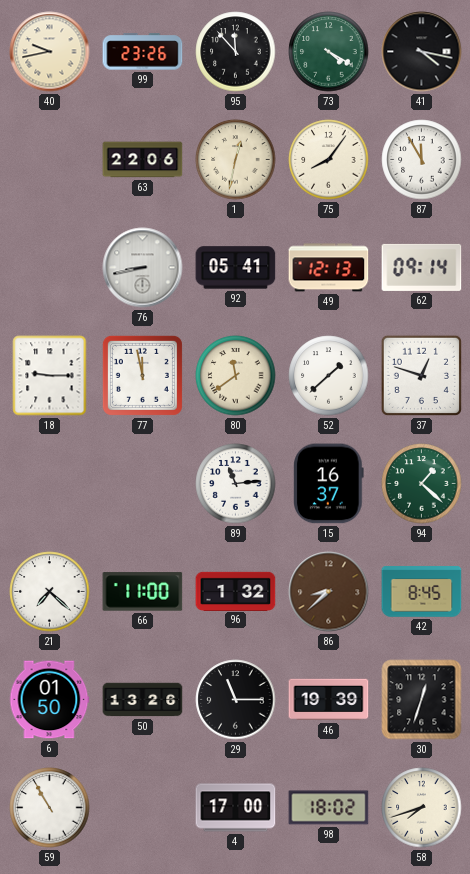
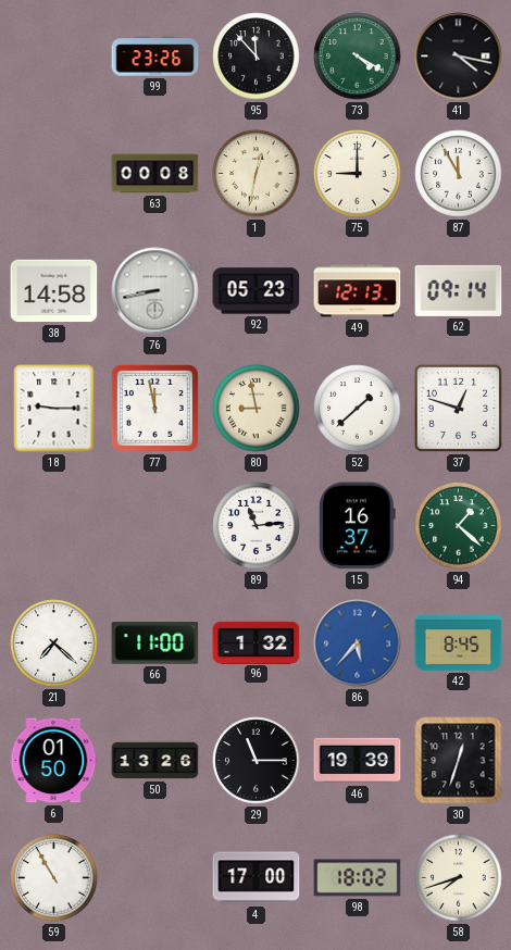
40: 9:43 -> none (50, 52)
63: 22:06 -> 00:08 (155, 174)
75: 8:06 -> 9:00 (358, 174)
38: none -> 14:58 (54, 291)
92: 05:41 -> 05:23 (257, 291)
80: 11:39 -> 8:58 (257, 409)
86: 8:38 -> 5:37 (358, 643)
86 dial: brown -> blue (358, 643)
